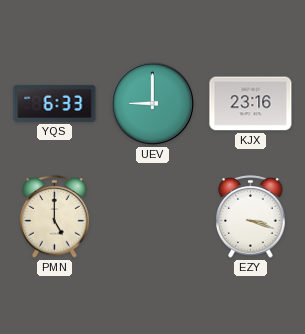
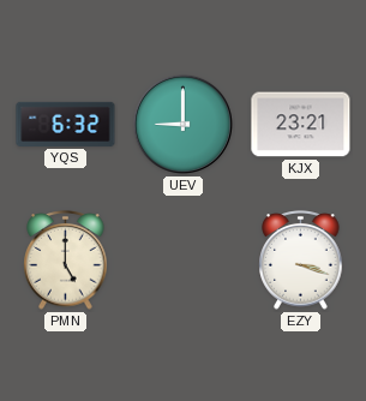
YQS: 6:33 -> 6:32 (66, 124)
KJX: 23:16 -> 23:21 (301, 125)
